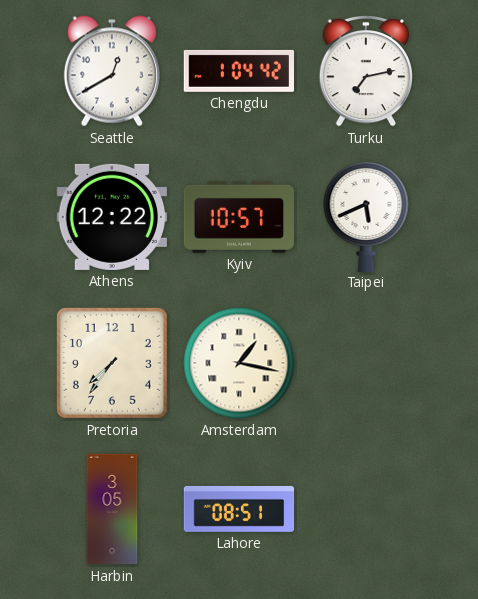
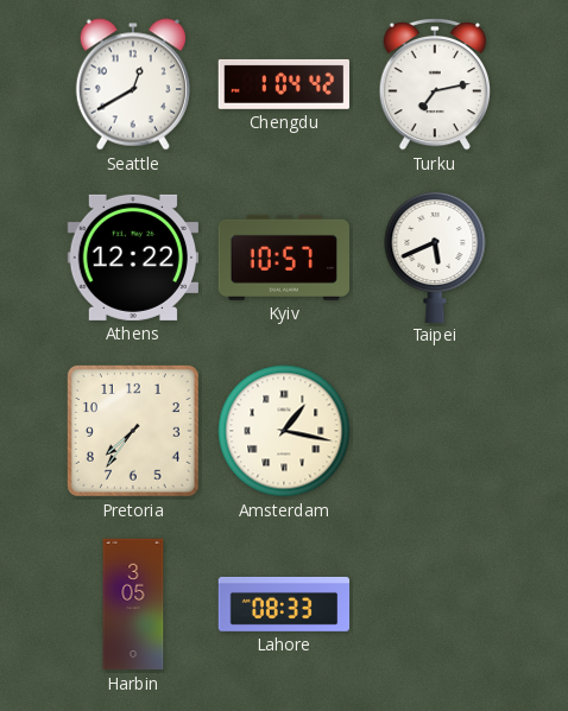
Lahore: 08:51 -> 08:33 (284, 604)
